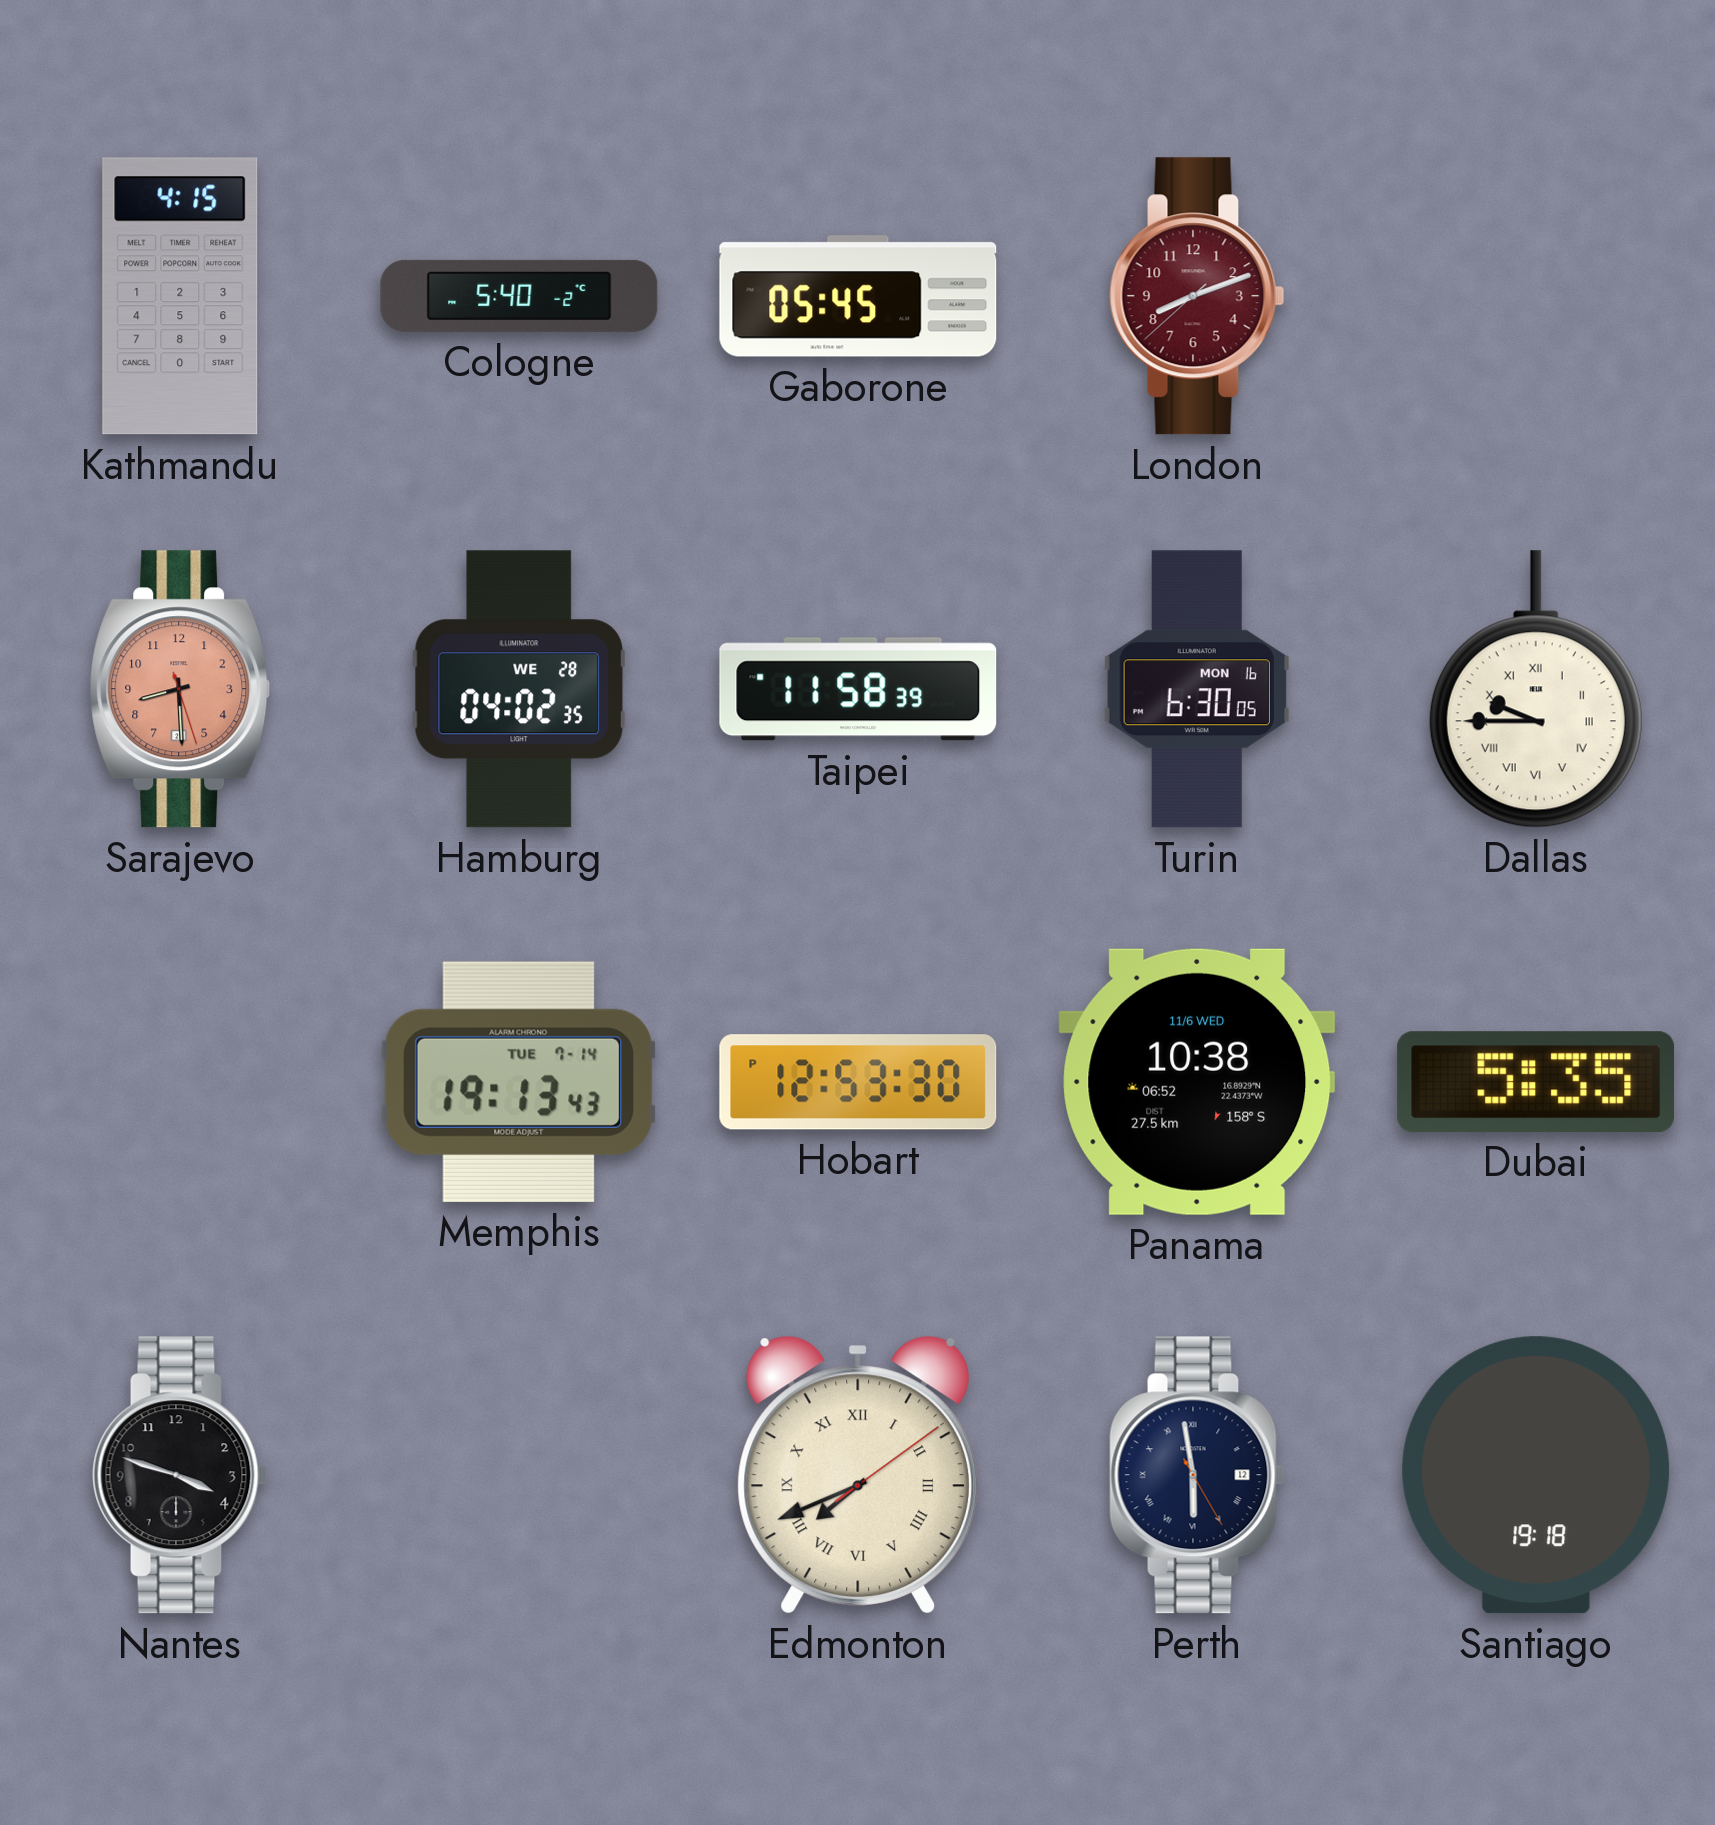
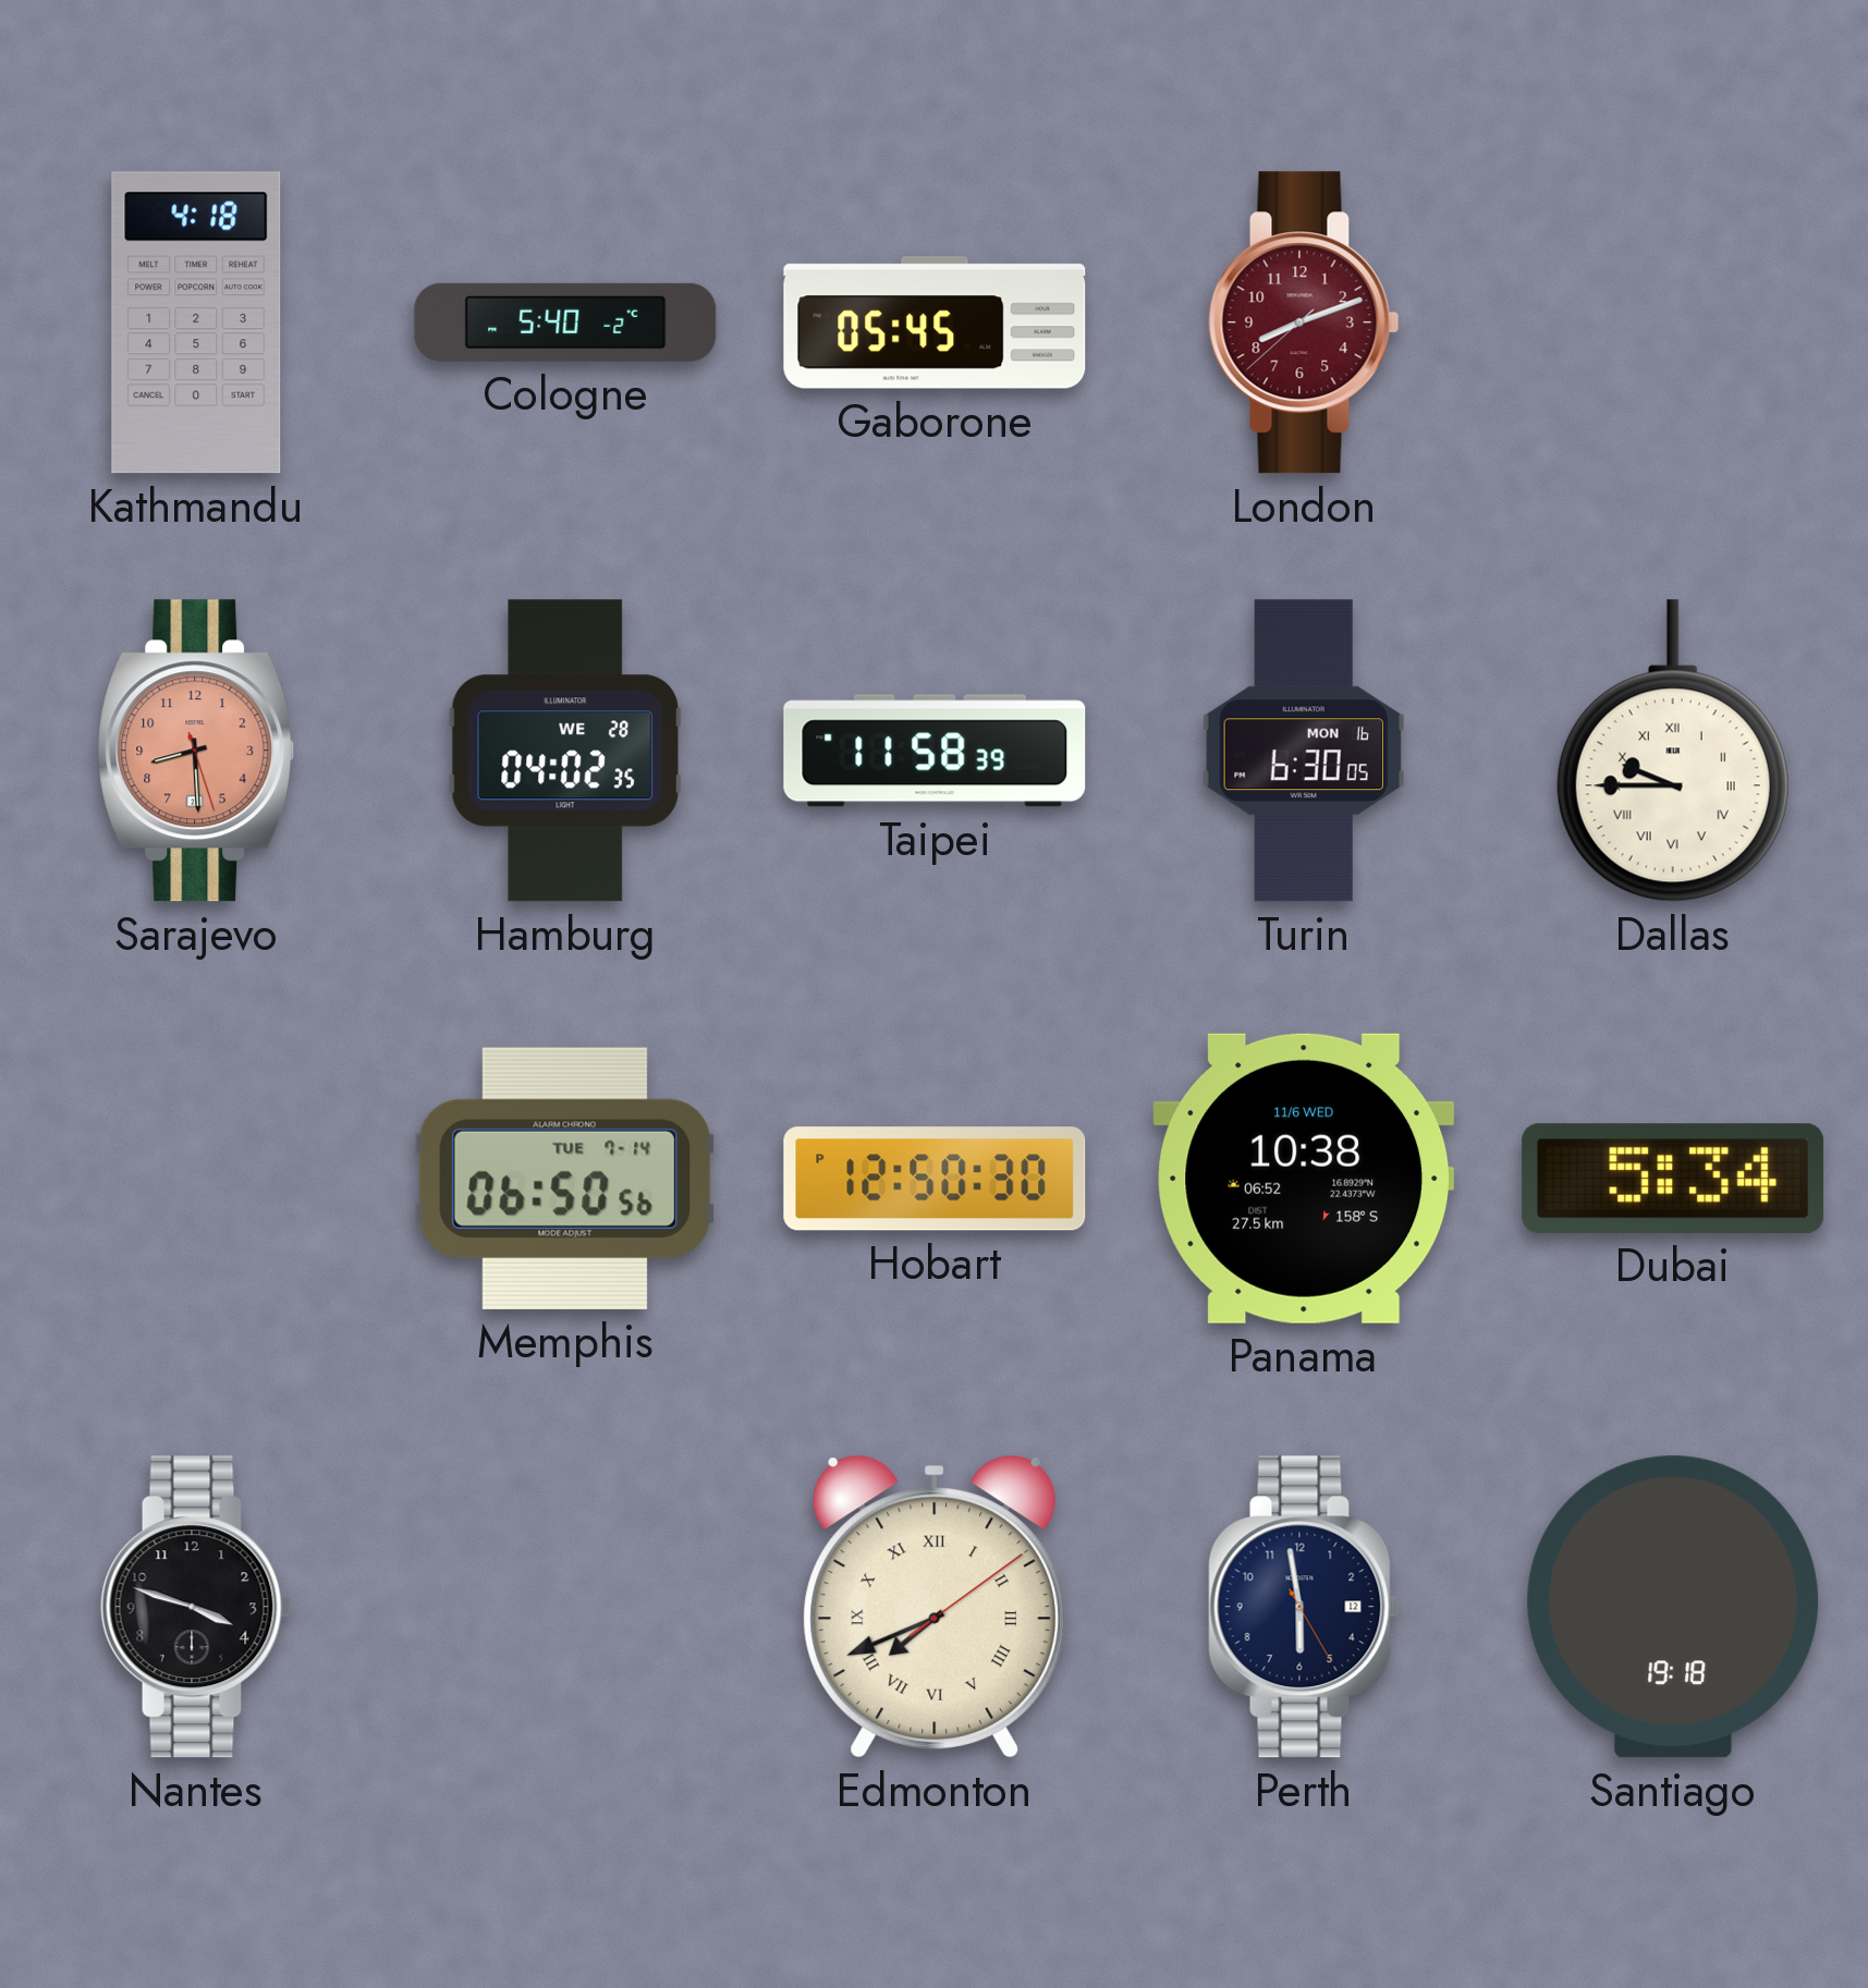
Kathmandu: 4:15 -> 4:18 (196, 322)
Memphis: 19:13 -> 06:50 (565, 1179)
Hobart: 12:53 -> 12:50 (935, 1179)
Dubai: 5:35 -> 5:34 (1673, 1179)
Perth numerals: Roman -> Arabic (1304, 1607)
